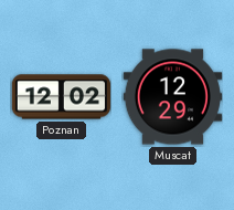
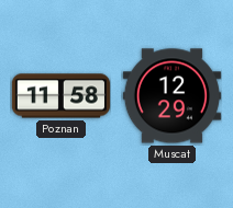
Poznan: 12:02 -> 11:58 (60, 96)
